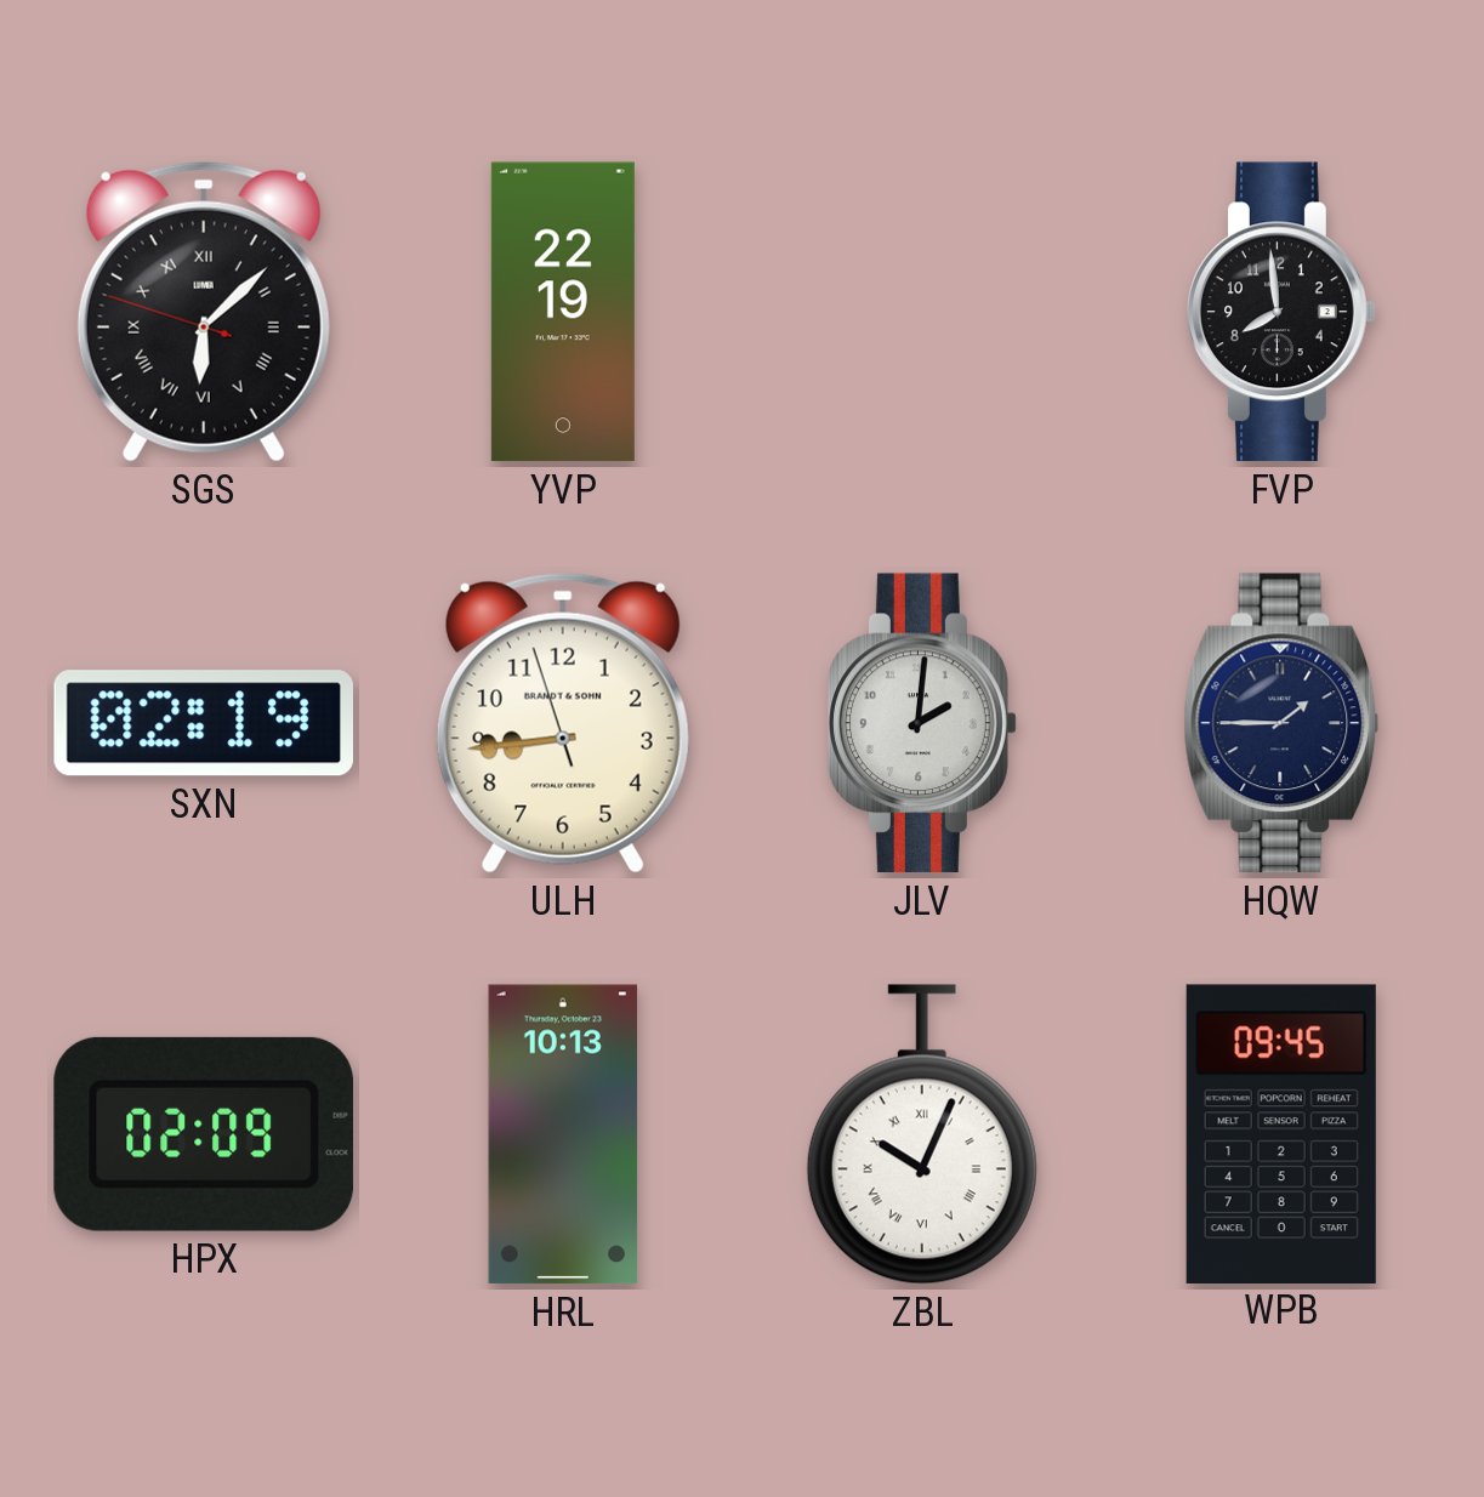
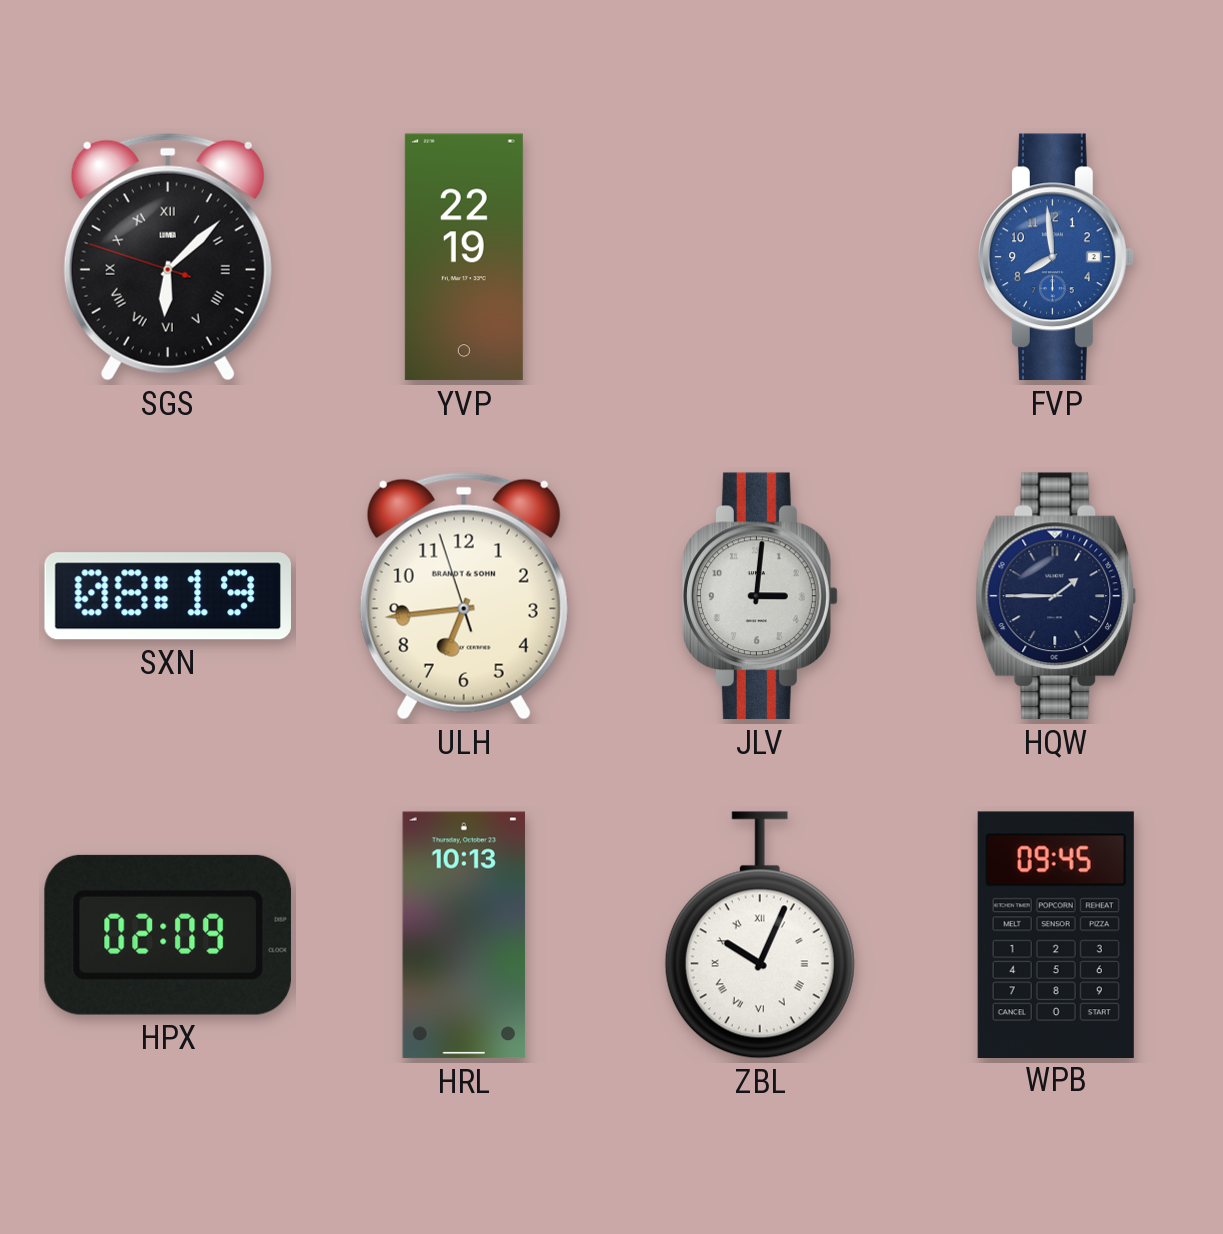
FVP dial: black -> blue (1056, 257)
SXN: 02:19 -> 08:19 (168, 596)
ULH: 8:43 -> 6:43 (464, 596)
JLV: 2:01 -> 3:01 (760, 596)
